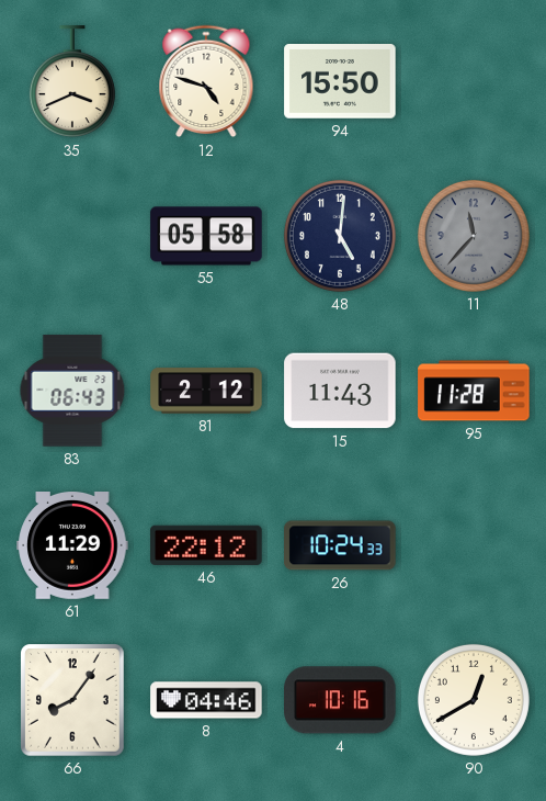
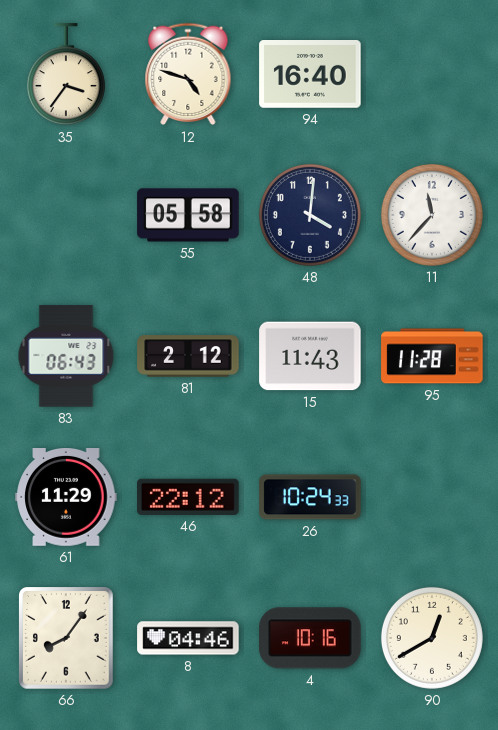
35: 3:41 -> 3:36 (66, 75)
94: 15:50 -> 16:40 (310, 74)
48: 5:01 -> 4:01 (310, 215)
11 dial: grey -> white (432, 215)
